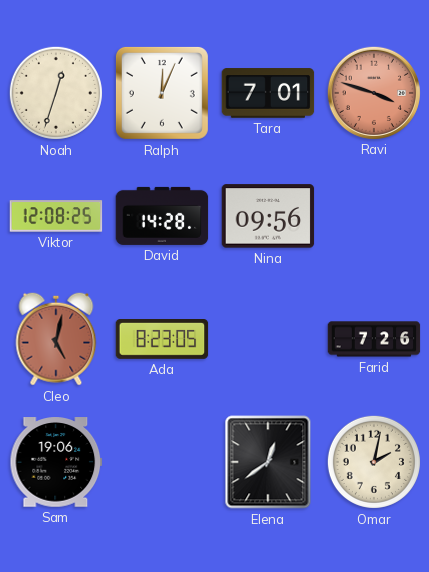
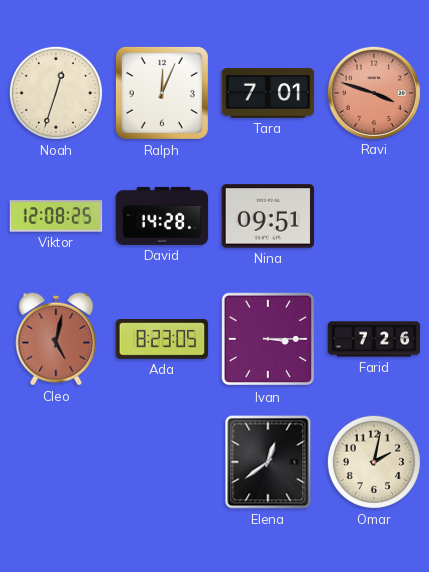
Nina: 09:56 -> 09:51 (268, 216)
Ivan: none -> 3:15 (268, 339)
Sam: 19:06 -> none (56, 462)
